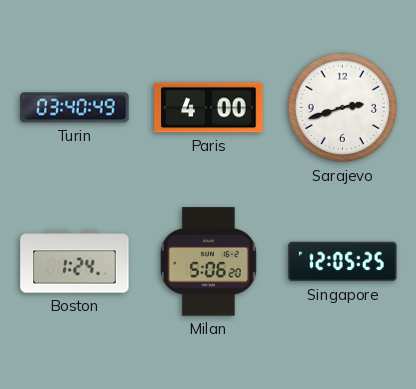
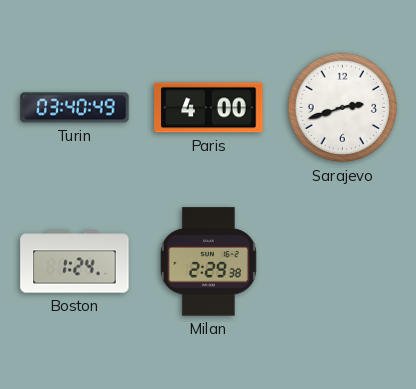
Milan: 5:06 -> 2:29 (208, 262)
Singapore: 12:05 -> none (343, 262)
